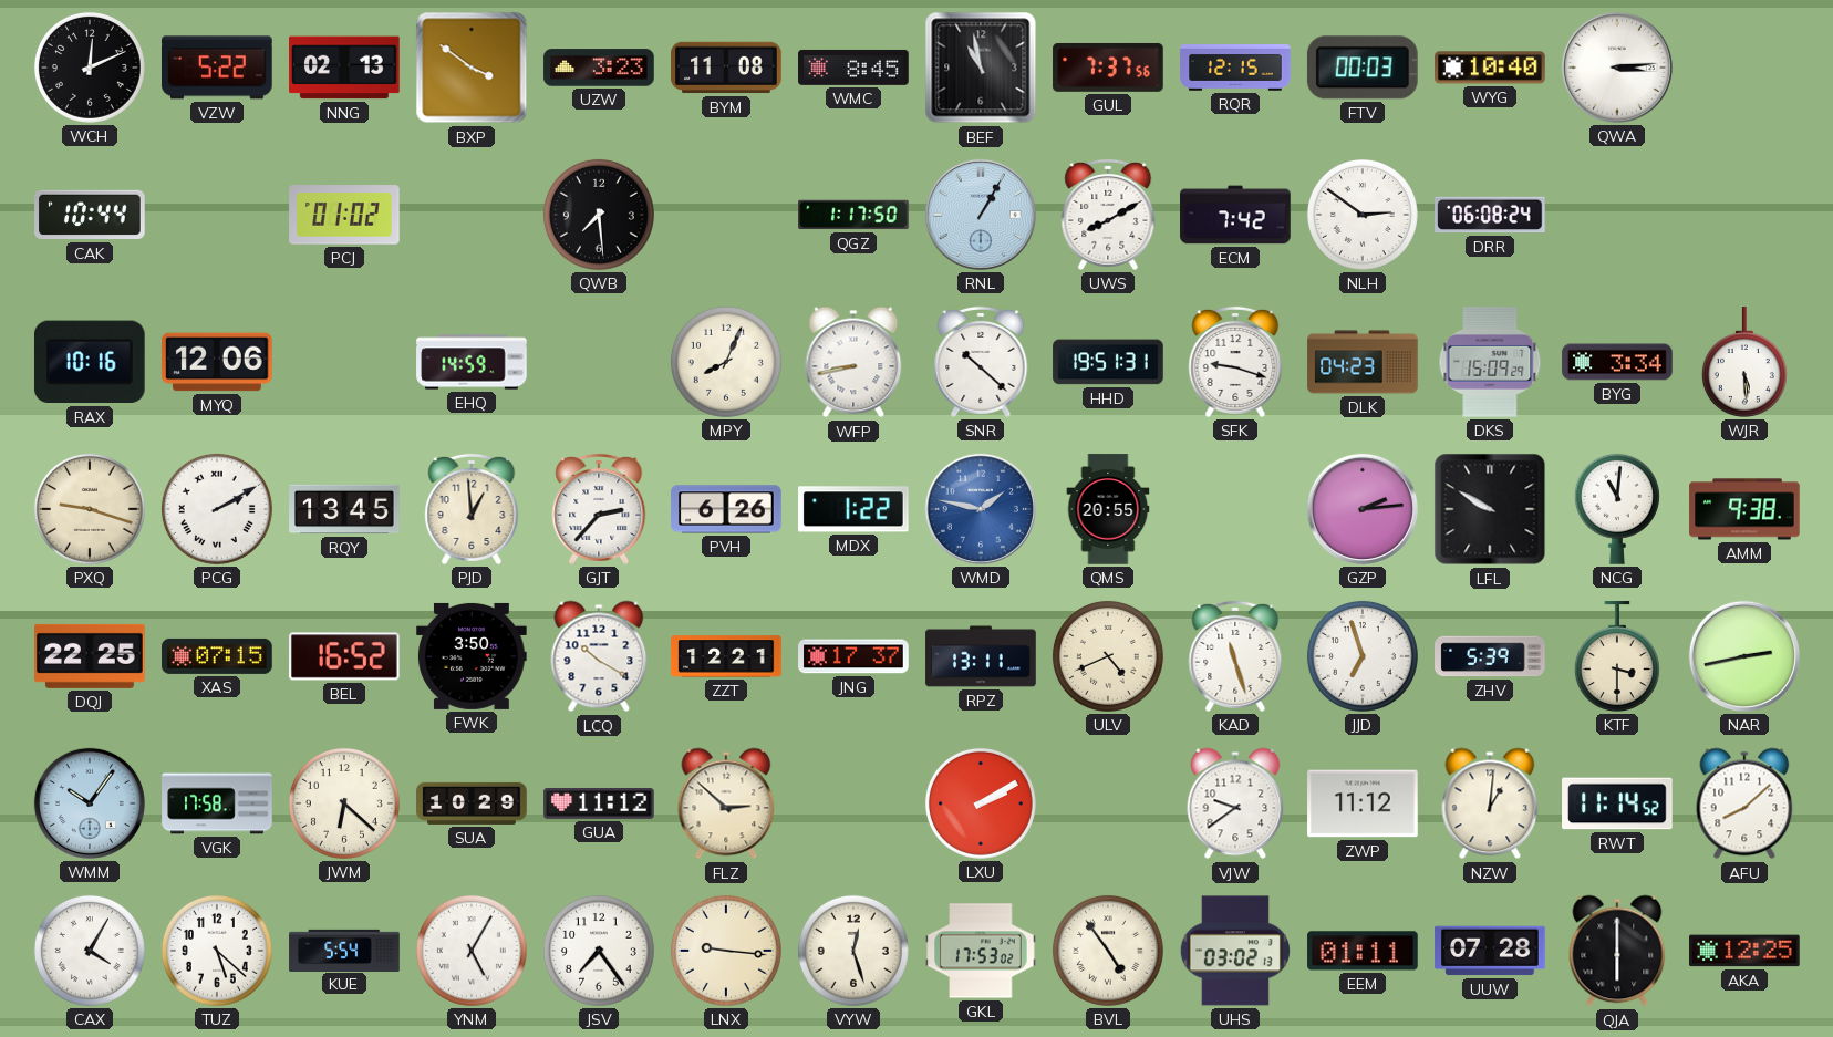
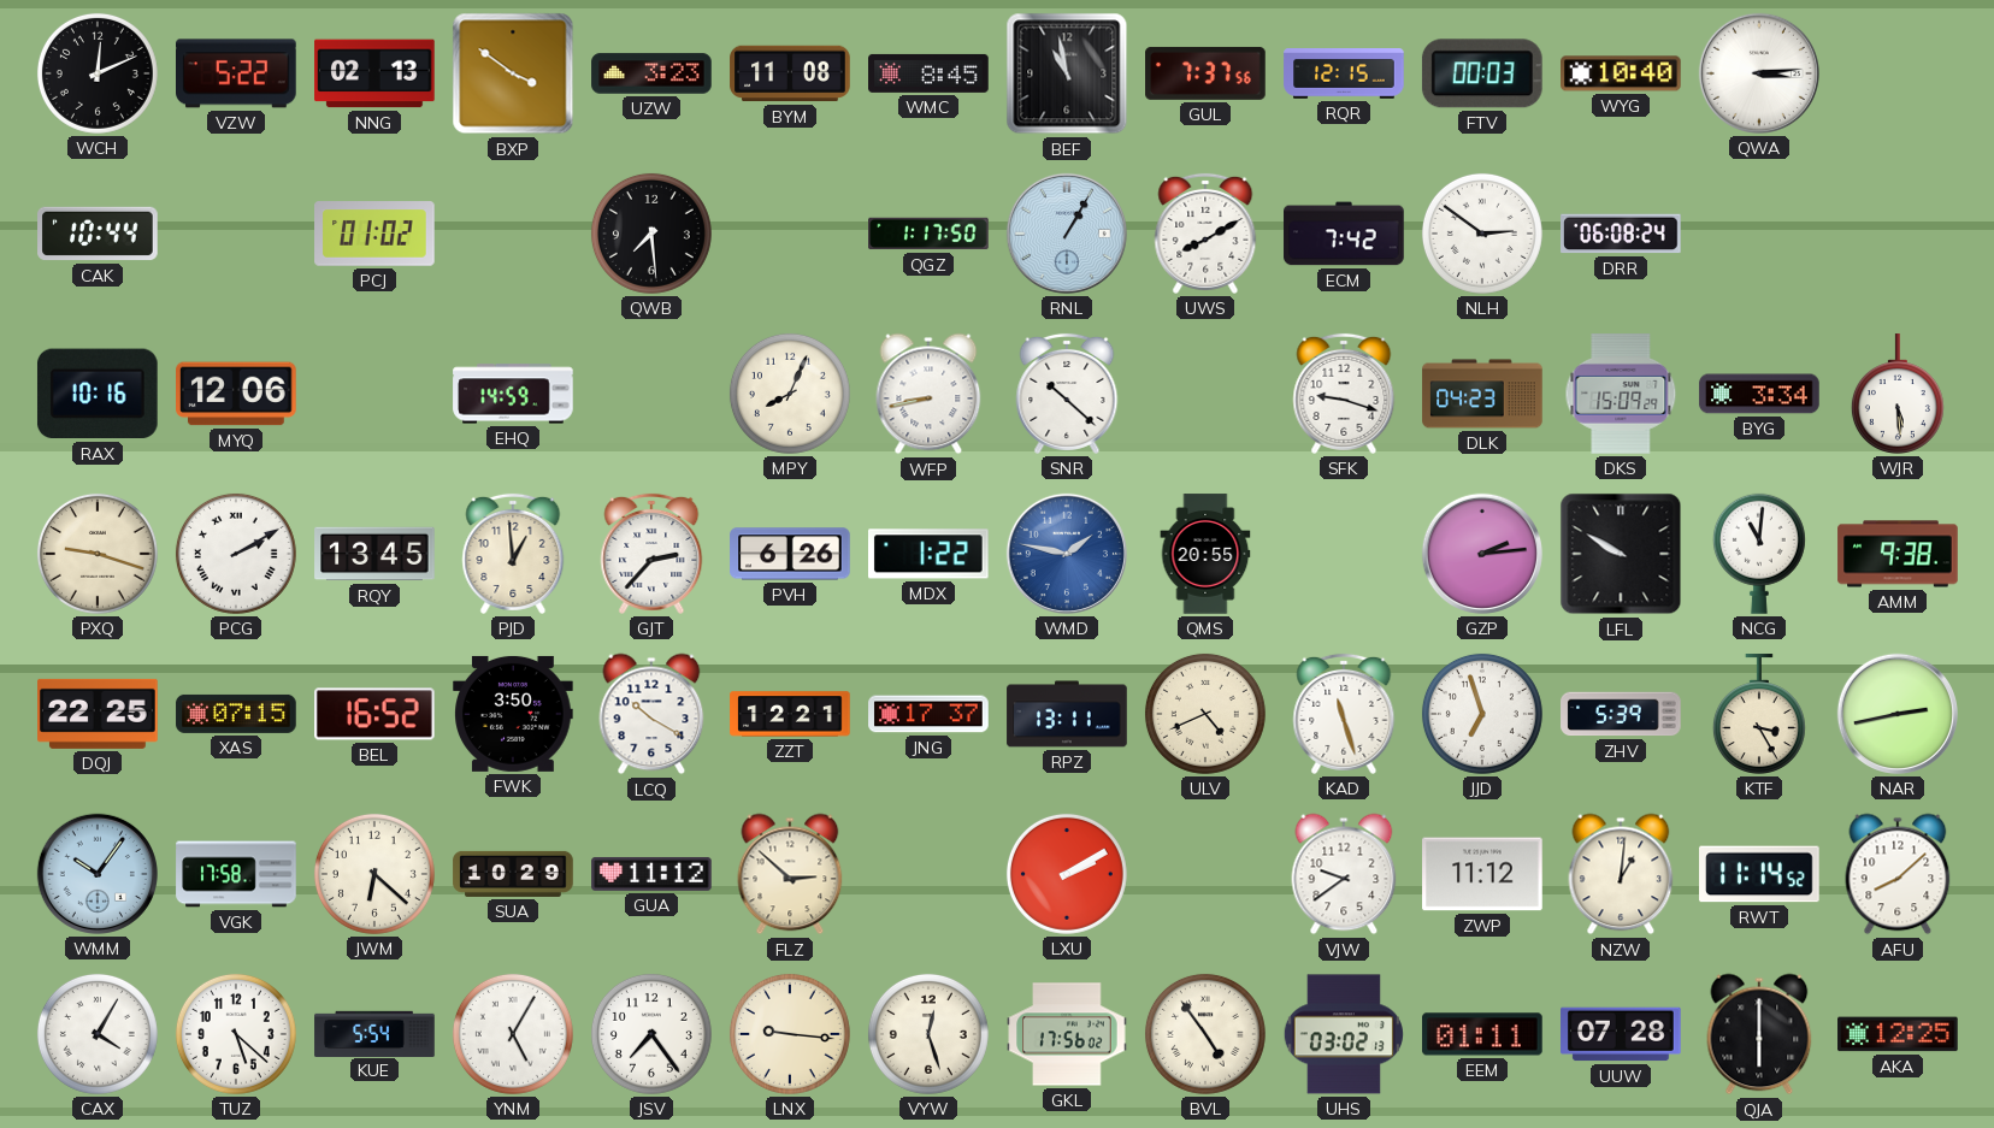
HHD: 19:51 -> none (1108, 362)
KTF: 3:30 -> 3:25 (1759, 714)
GKL: 17:53 -> 17:56 (1067, 1034)
